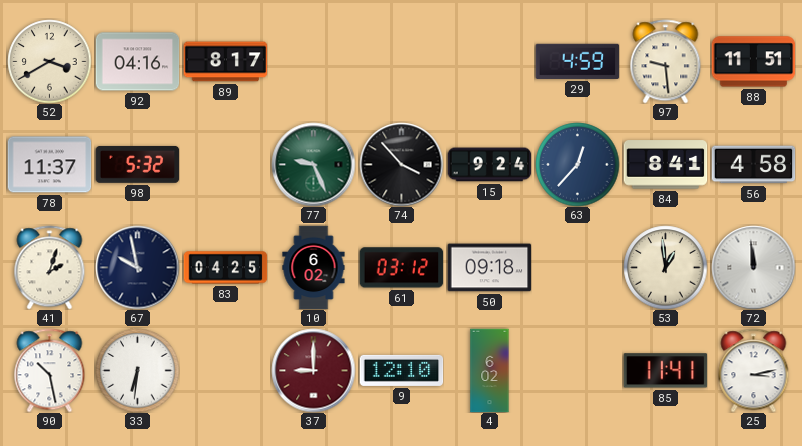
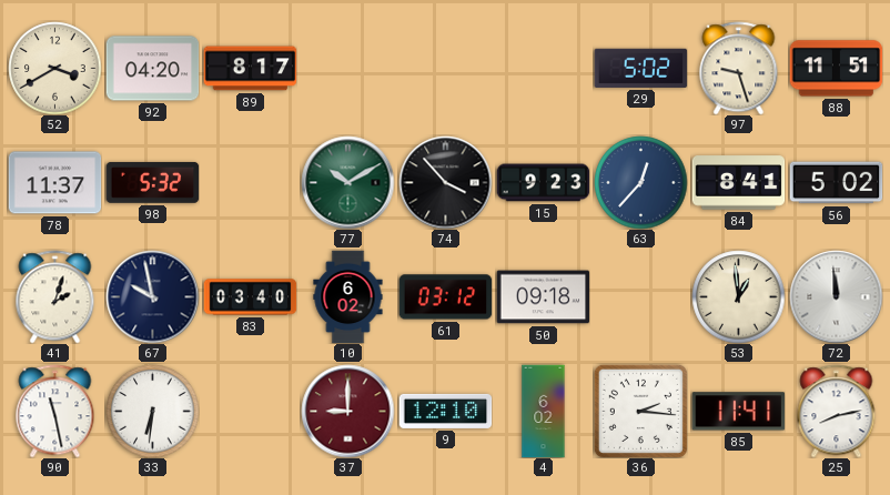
92: 04:16 -> 04:20 (152, 69)
29: 4:59 -> 5:02 (640, 68)
97: 9:29 -> 9:27 (739, 68)
77: 9:26 -> 10:10 (347, 182)
15: 9:24 -> 9:23 (543, 183)
56: 4:58 -> 5:02 (836, 183)
83: 04:25 -> 03:40 (250, 297)
90: 10:28 -> 11:28 (55, 411)
36: none -> 2:16 (640, 411)
25: 3:13 -> 8:13 (837, 411)
